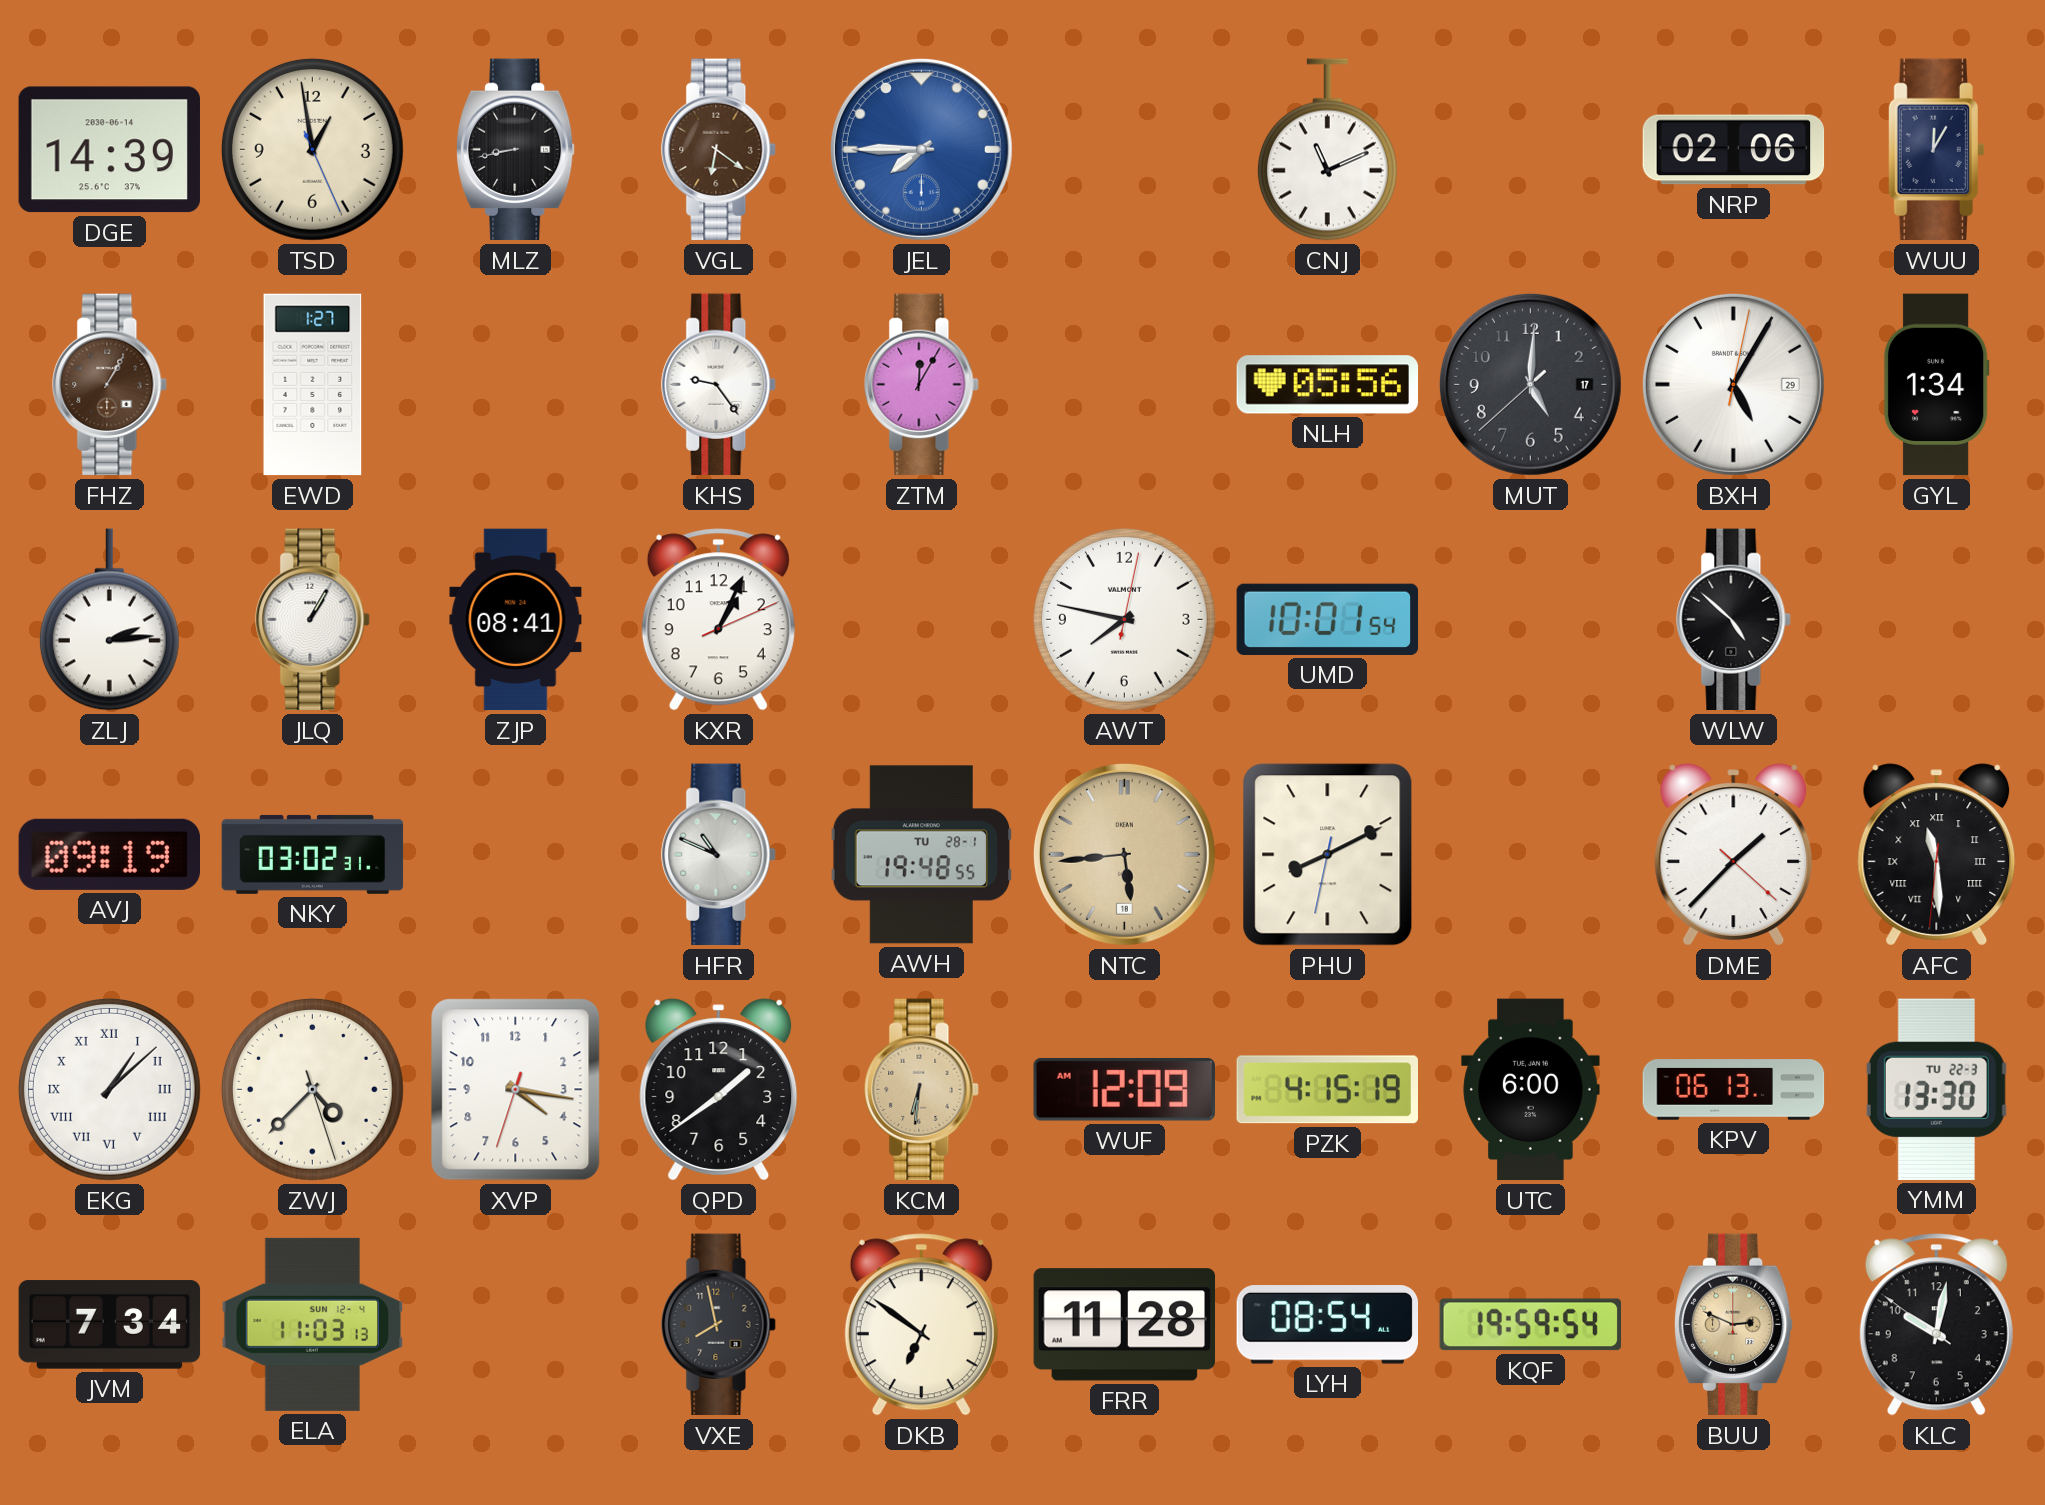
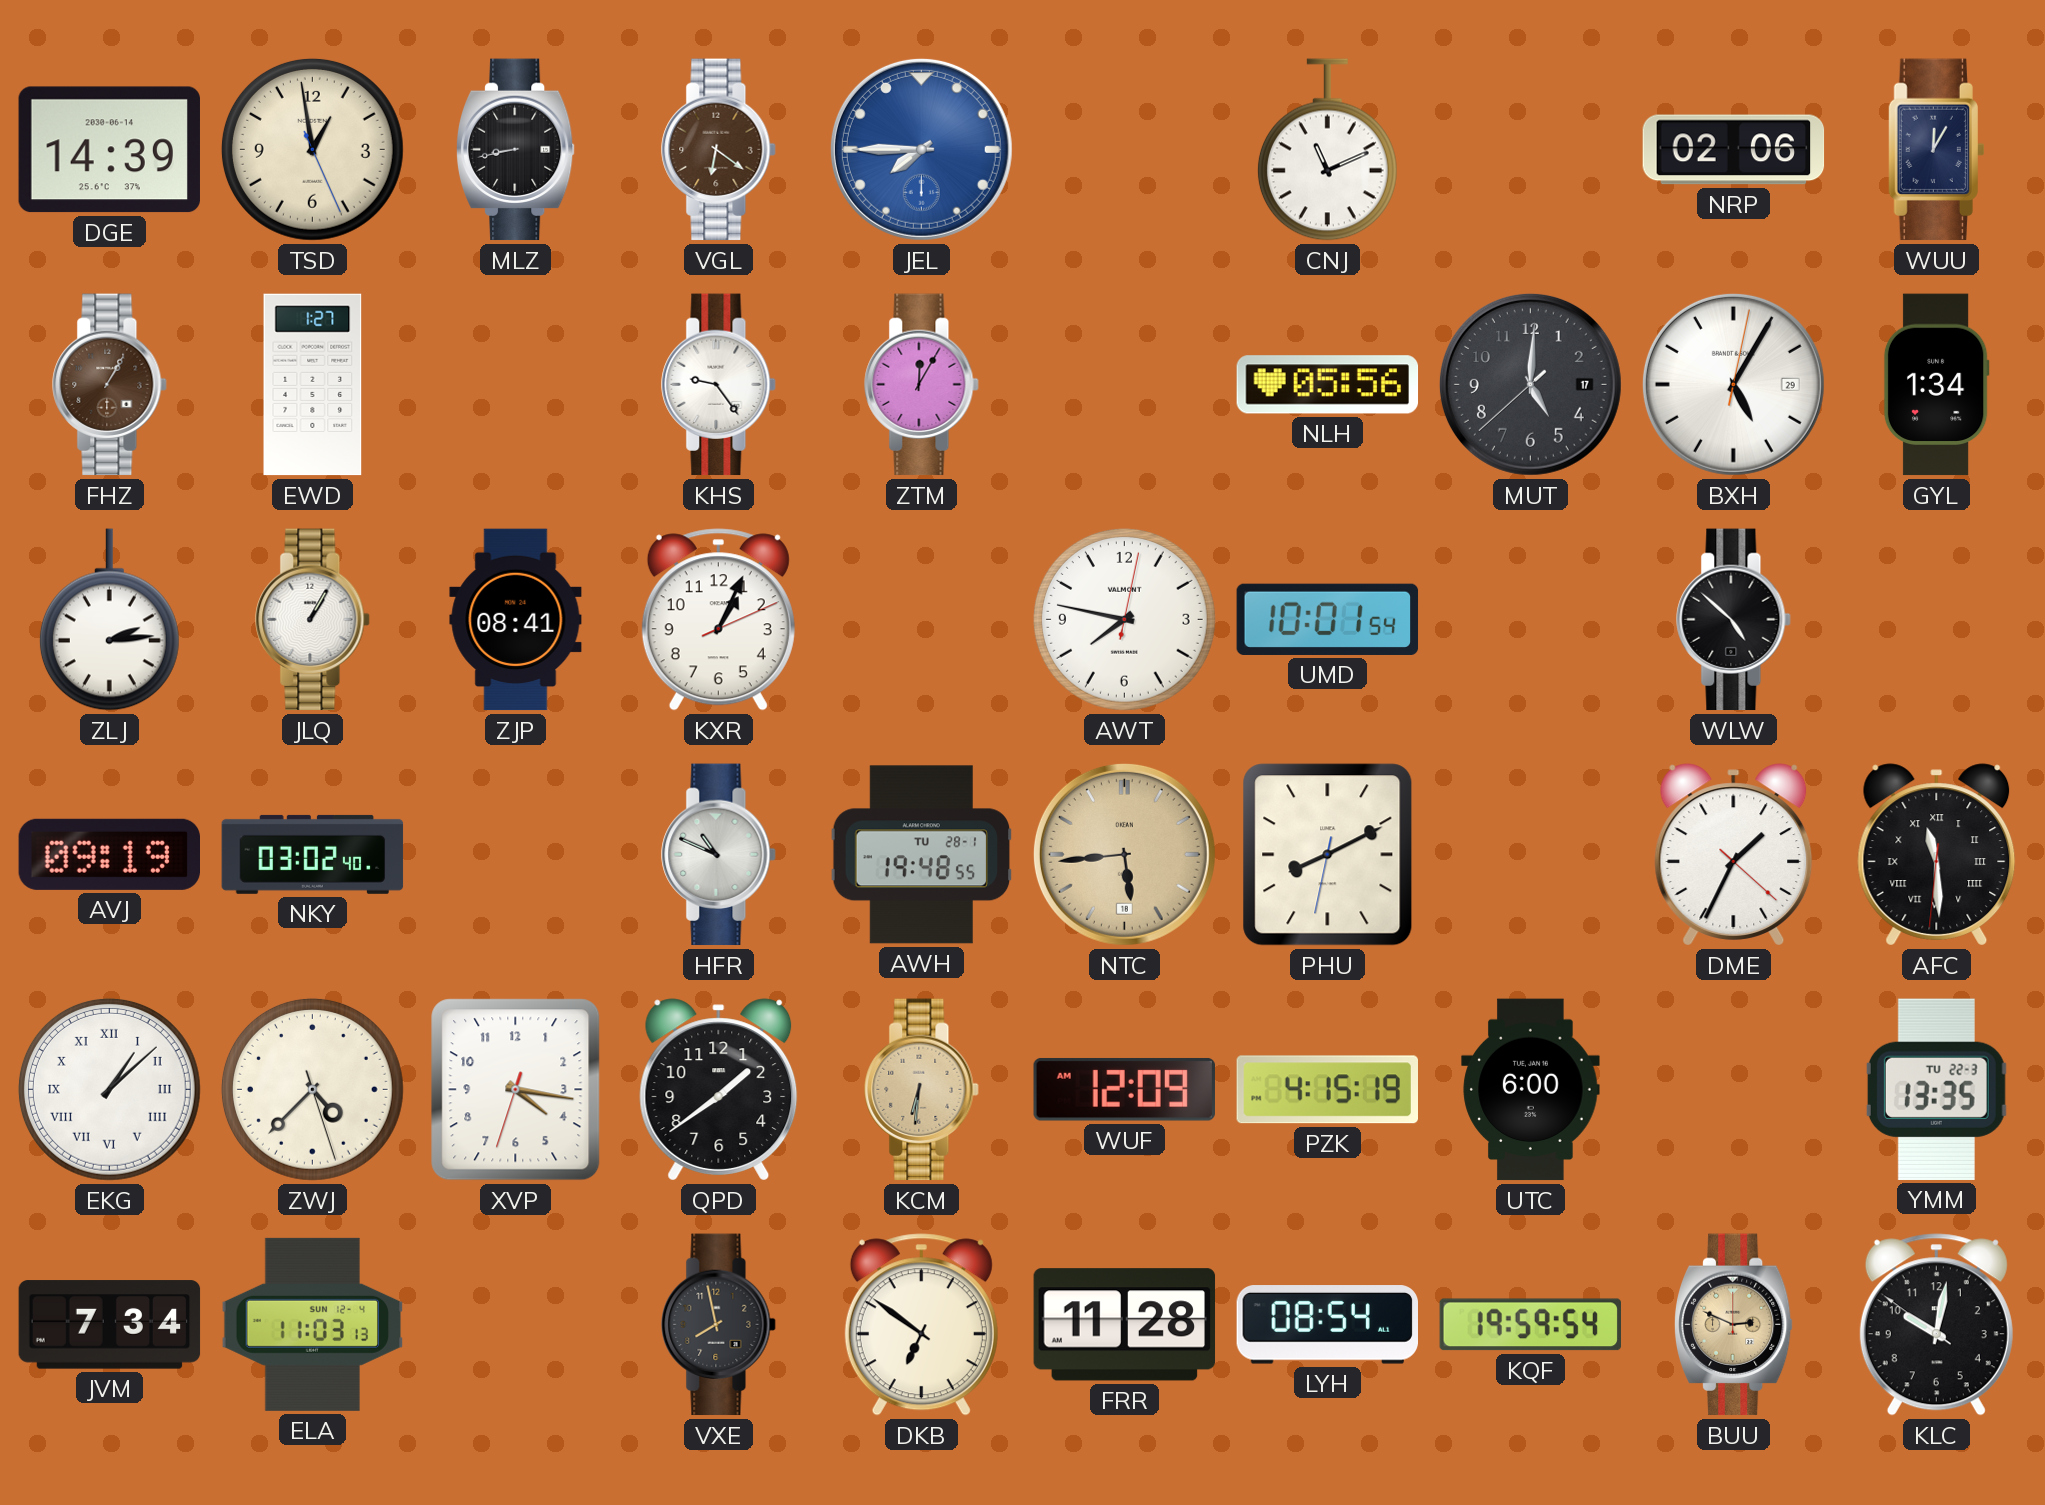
NKY: 03:02:31 -> 03:02:40 (313, 854)
DME: 1:37 -> 1:34 (1734, 855)
KPV: 06:13 -> none (1734, 1090)
YMM: 13:30 -> 13:35 (1936, 1089)
